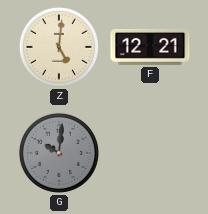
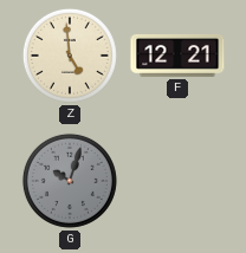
Z: 5:01 -> 4:59 (70, 56)
G: 10:01 -> 10:03 (70, 181)
